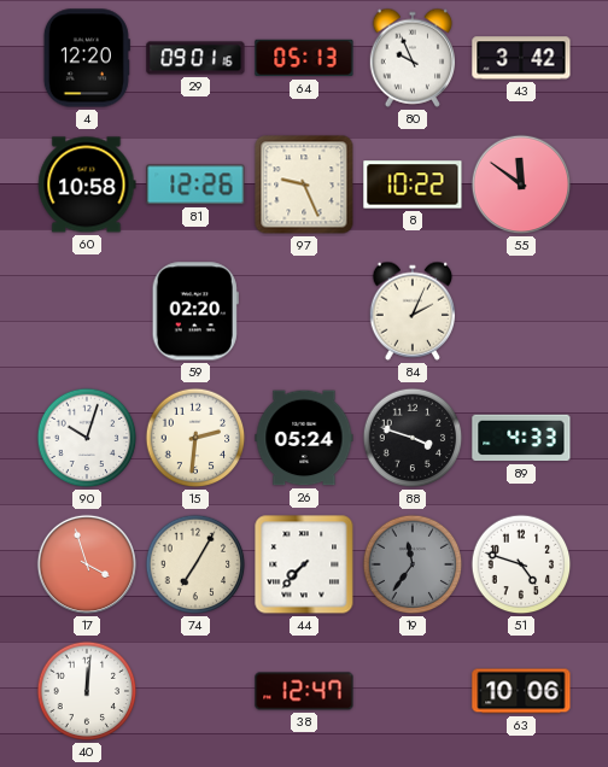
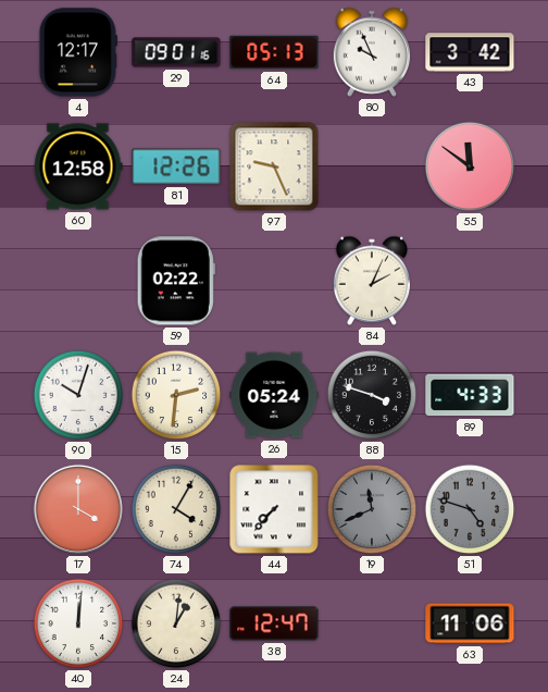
4: 12:20 -> 12:17 (78, 52)
60: 10:58 -> 12:58 (78, 166)
8: 10:22 -> none (413, 185)
59: 02:20 -> 02:22 (176, 281)
17: 3:57 -> 4:00 (78, 509)
74: 7:05 -> 4:05 (176, 509)
19: 11:36 -> 11:41 (372, 509)
51 dial: white -> grey (470, 509)
24: none -> 1:01 (176, 623)
63: 10:06 -> 11:06 (470, 623)
